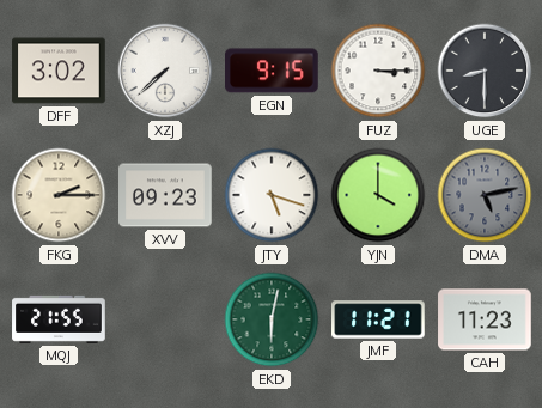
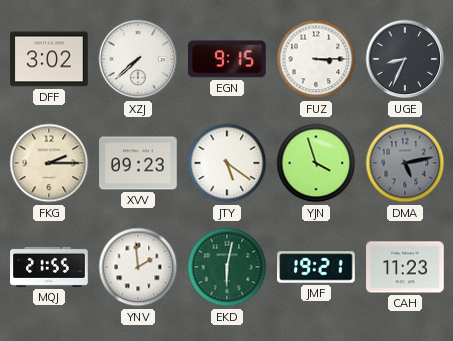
UGE: 8:30 -> 8:34 (405, 59)
JTY: 5:18 -> 5:21 (227, 163)
YJN: 4:00 -> 3:57 (316, 163)
YNV: none -> 1:59 (138, 267)
JMF: 11:21 -> 19:21 (316, 267)
